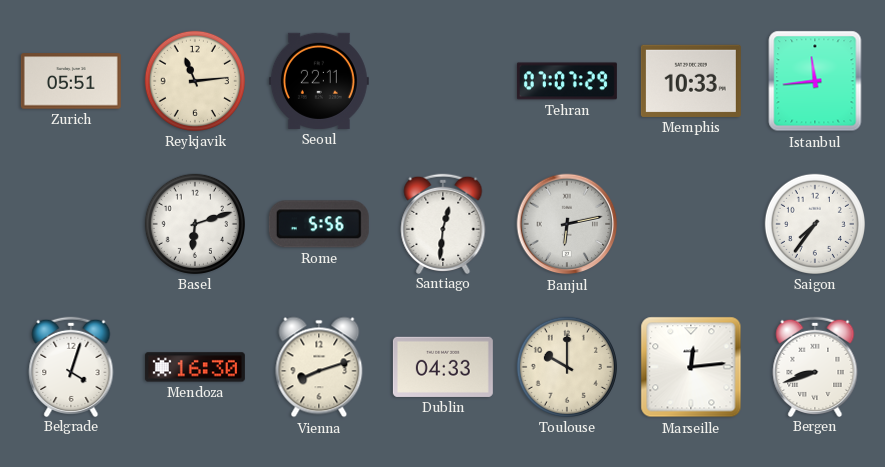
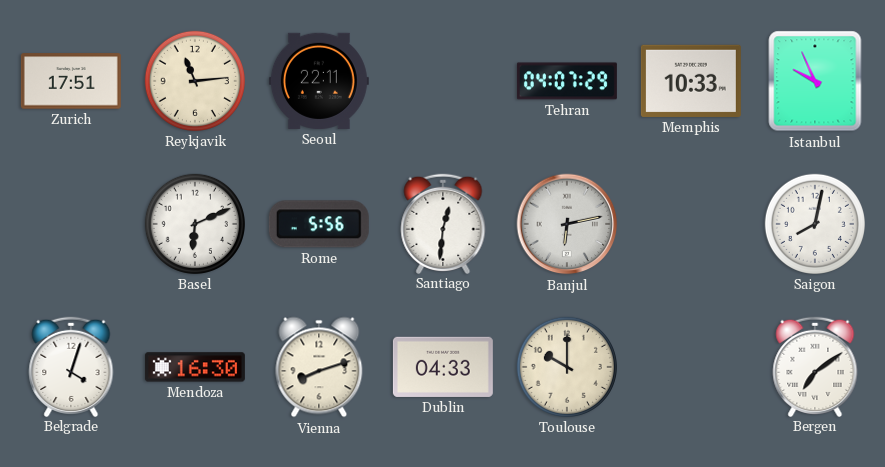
Zurich: 05:51 -> 17:51 (71, 81)
Tehran: 07:07 -> 04:07 (567, 81)
Istanbul: 11:44 -> 9:56 (815, 81)
Basel: 6:12 -> 6:11 (195, 224)
Saigon: 7:36 -> 8:02 (815, 224)
Marseille: 12:14 -> none (691, 367)
Bergen: 8:42 -> 7:09 (815, 366)
